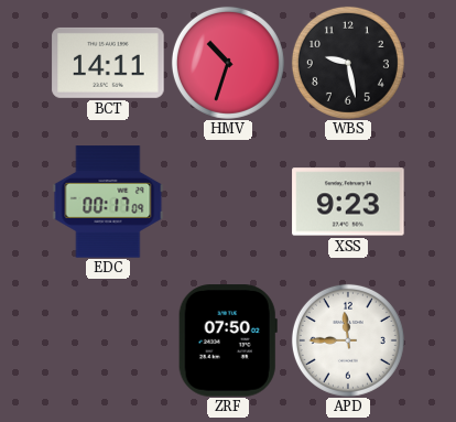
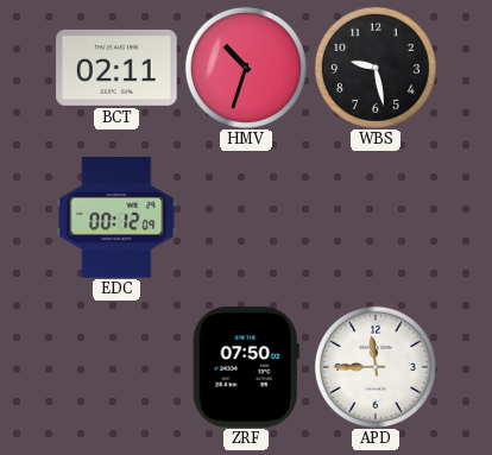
BCT: 14:11 -> 02:11 (116, 68)
EDC: 00:17 -> 00:12 (116, 217)
XSS: 9:23 -> none (348, 202)
